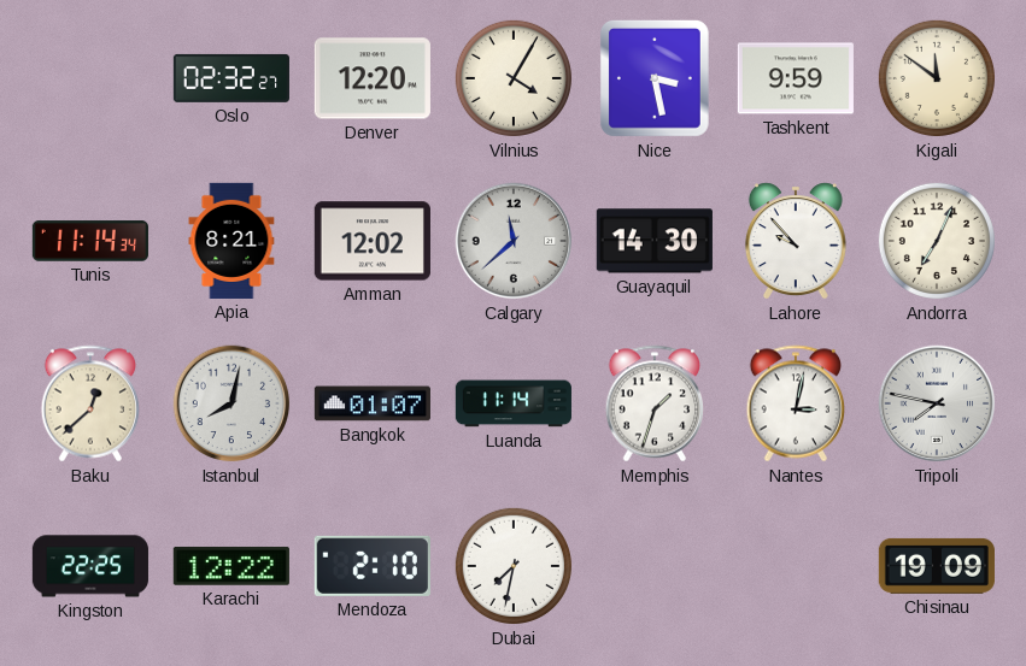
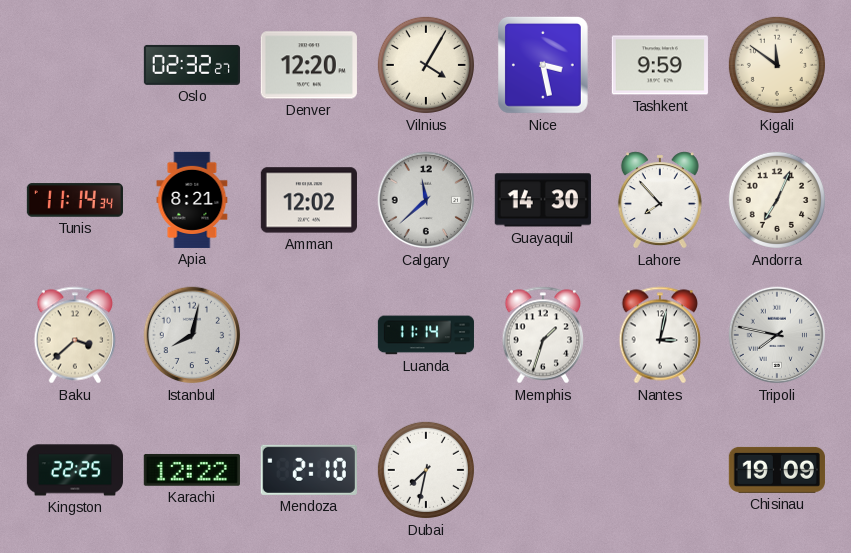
Lahore: 9:53 -> 7:53 (660, 200)
Baku: 12:38 -> 3:38 (75, 335)
Bangkok: 01:07 -> none (373, 403)
